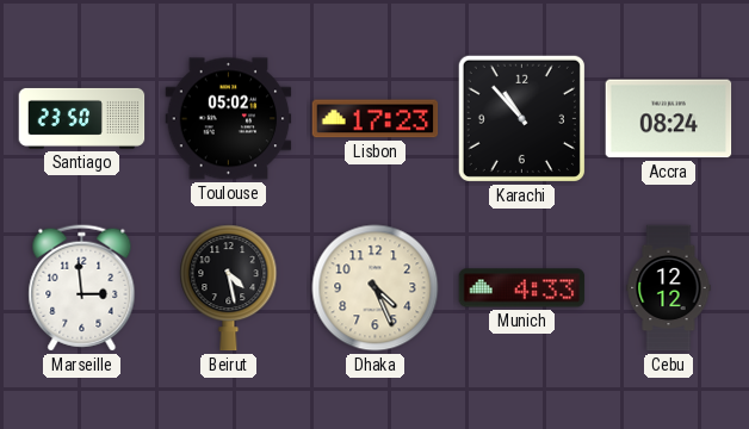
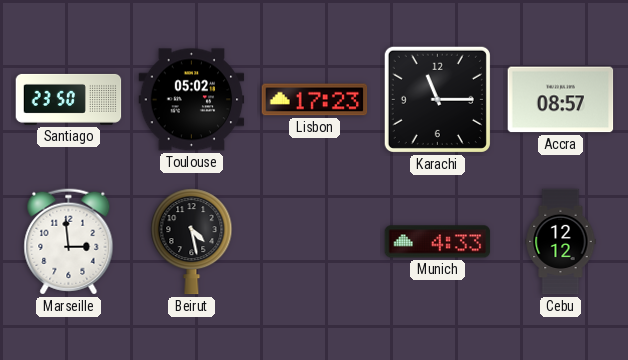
Karachi: 10:53 -> 11:15 (437, 99)
Accra: 08:24 -> 08:57 (561, 100)
Dhaka: 4:26 -> none (376, 288)
